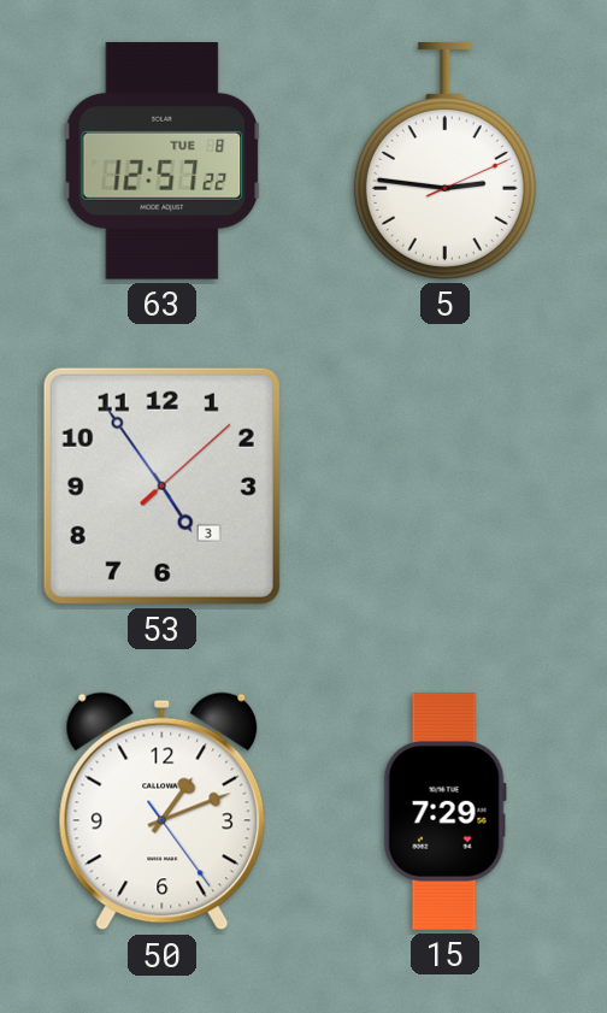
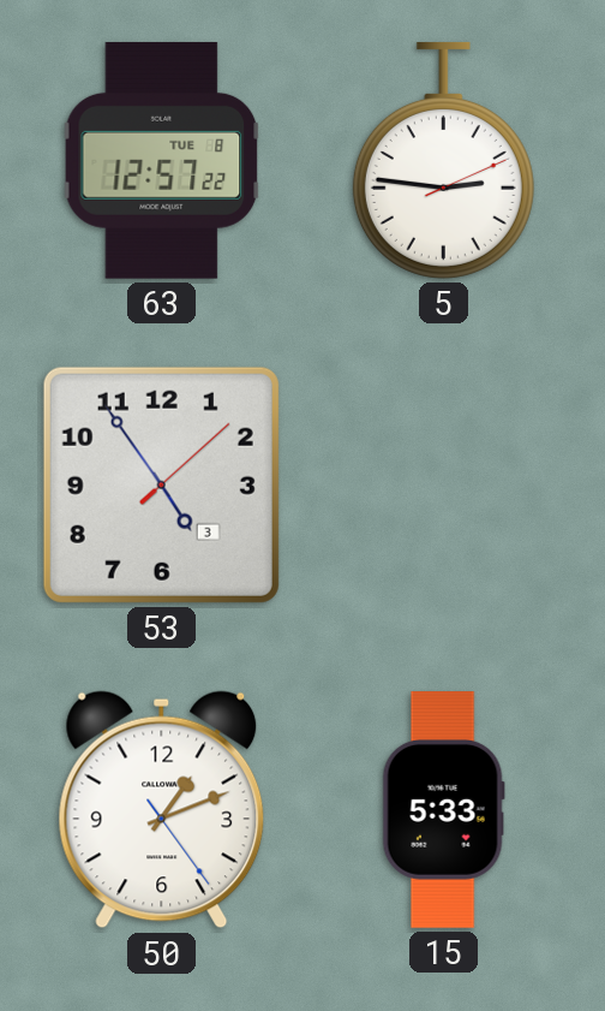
15: 7:29 -> 5:33 (443, 810)
